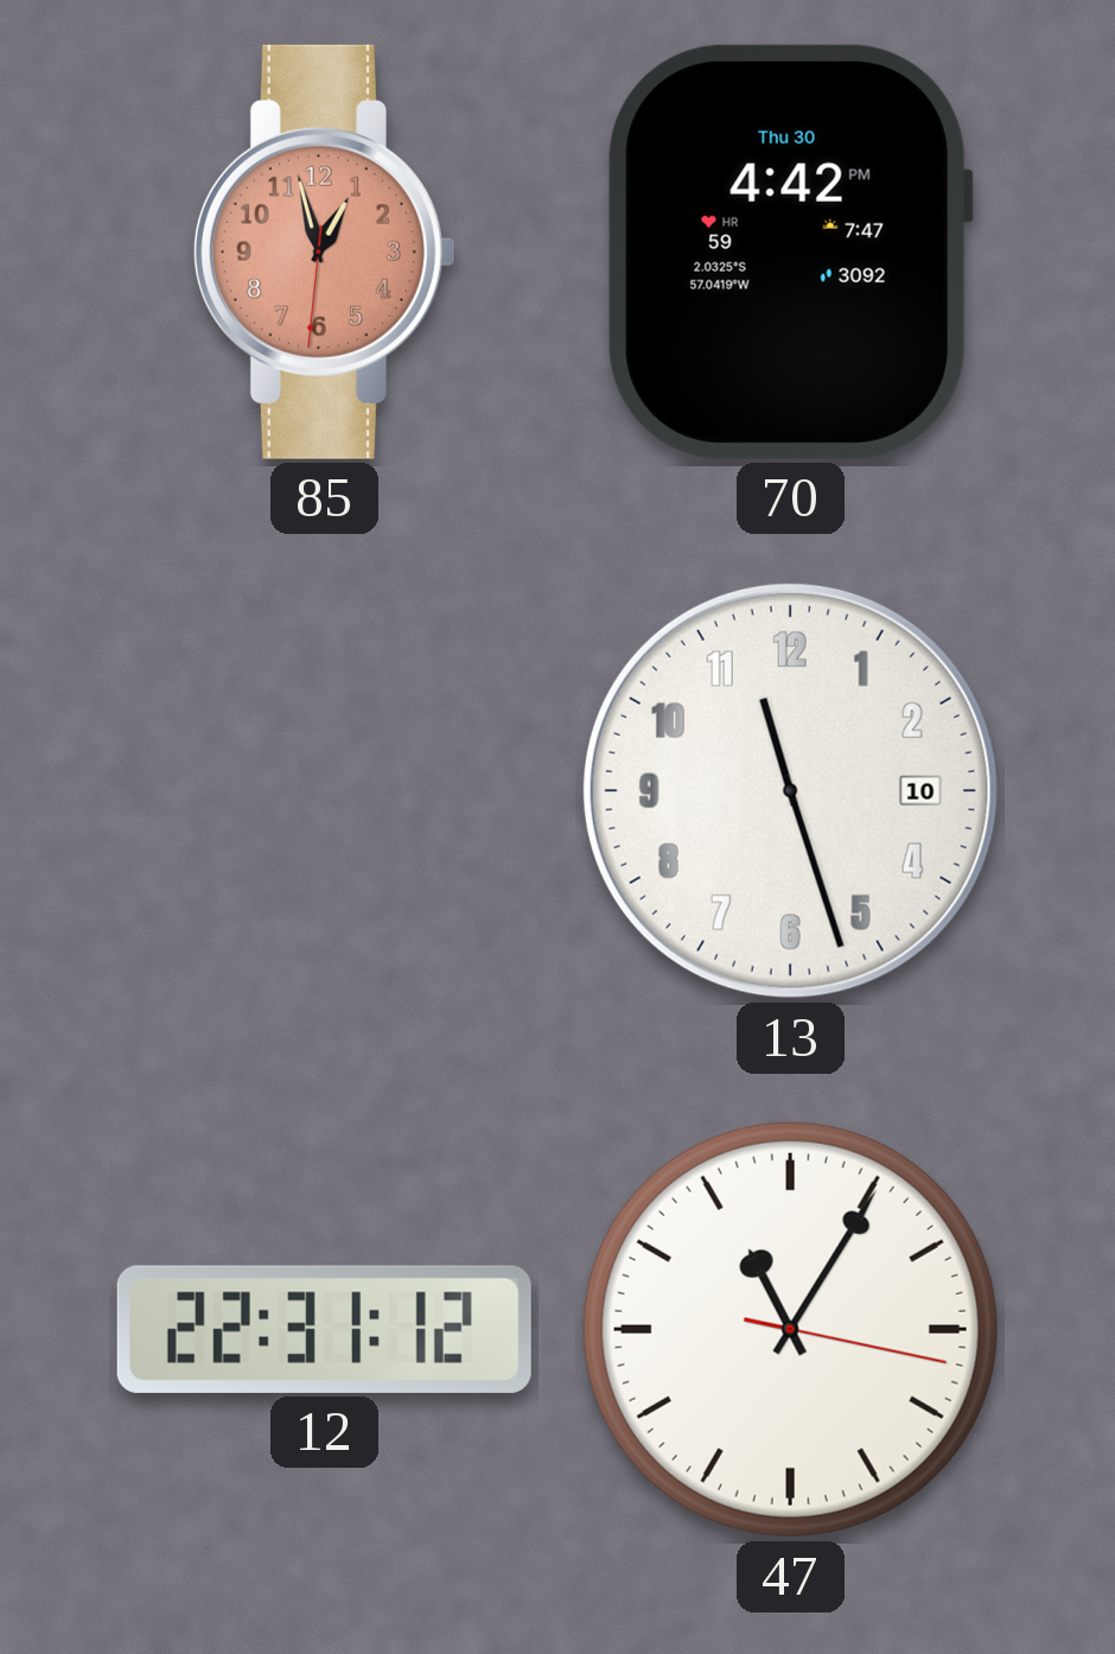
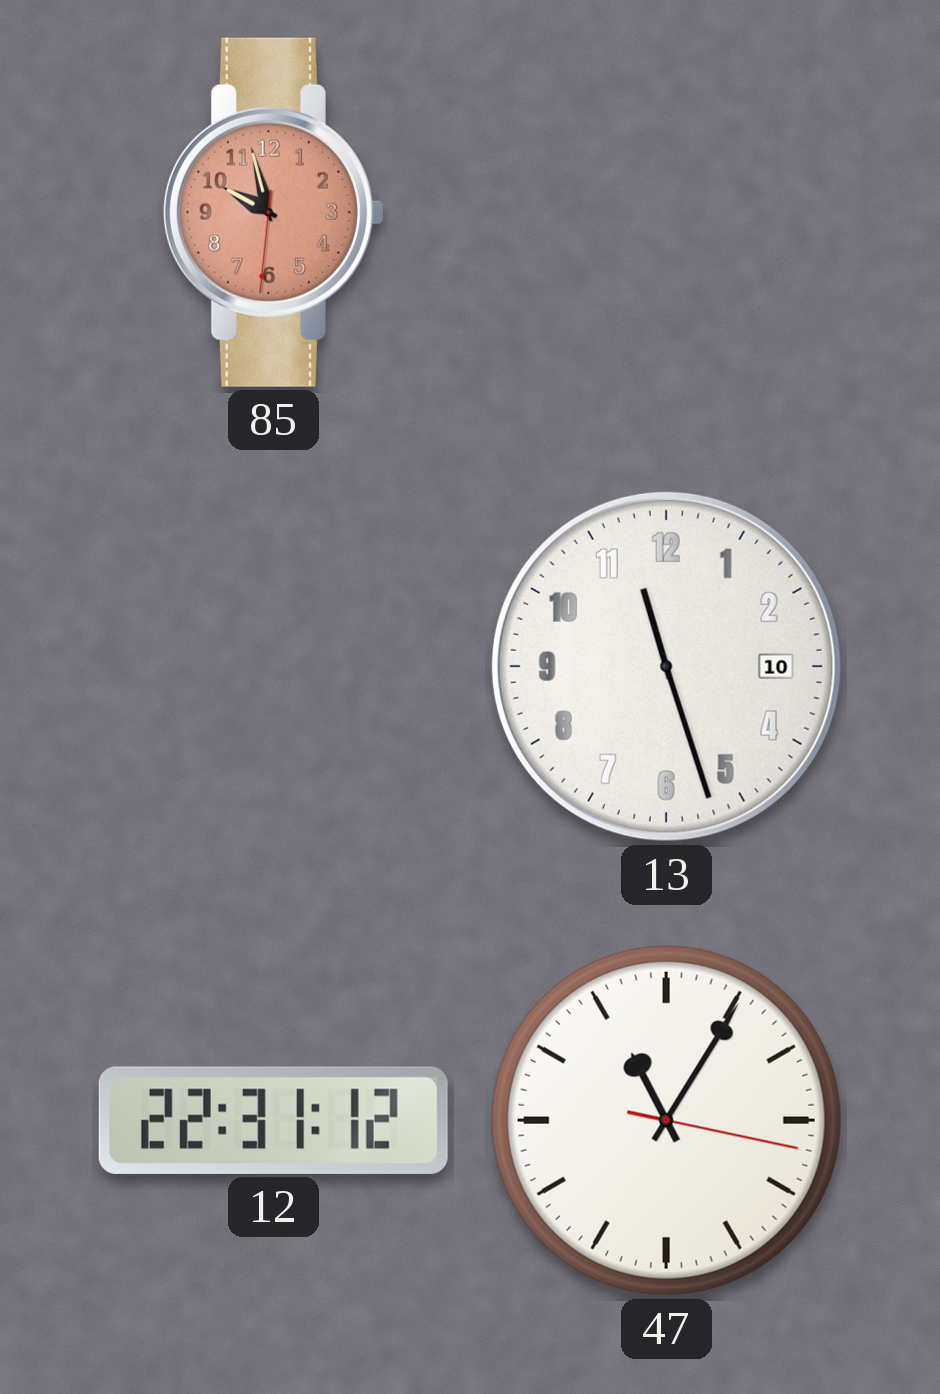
85: 12:57 -> 9:57 (273, 212)
70: 4:42 -> none (790, 252)
